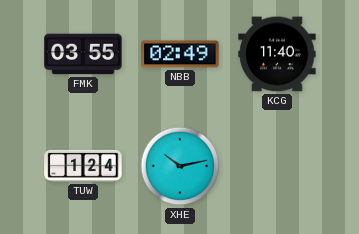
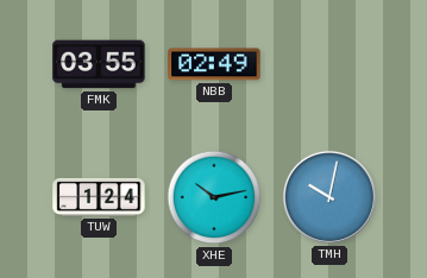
KCG: 11:40 -> none (277, 54)
TMH: none -> 10:02 (329, 197)
